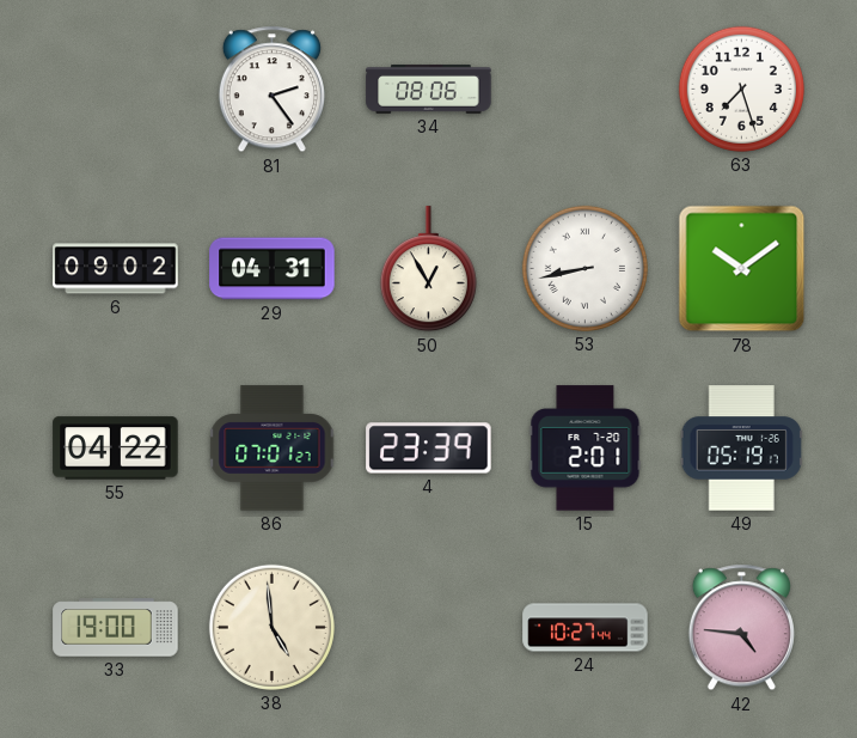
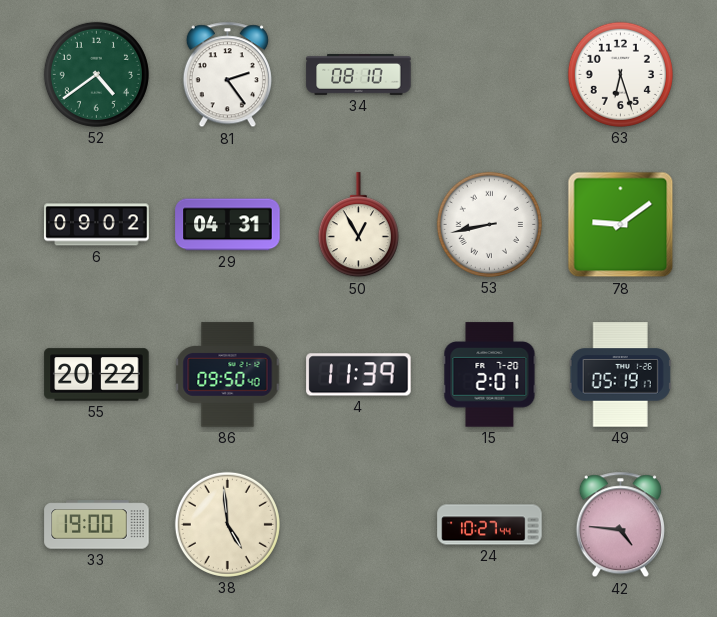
52: none -> 4:39 (96, 74)
34: 08:06 -> 08:10 (359, 74)
63: 7:27 -> 6:27 (620, 74)
78: 10:09 -> 9:09 (621, 225)
55: 04:22 -> 20:22 (97, 375)
86: 07:01 -> 09:50 (228, 375)
4: 23:39 -> 11:39 (359, 375)
